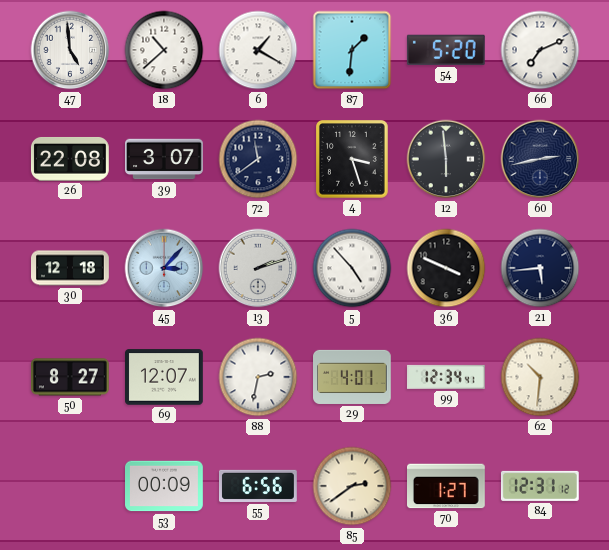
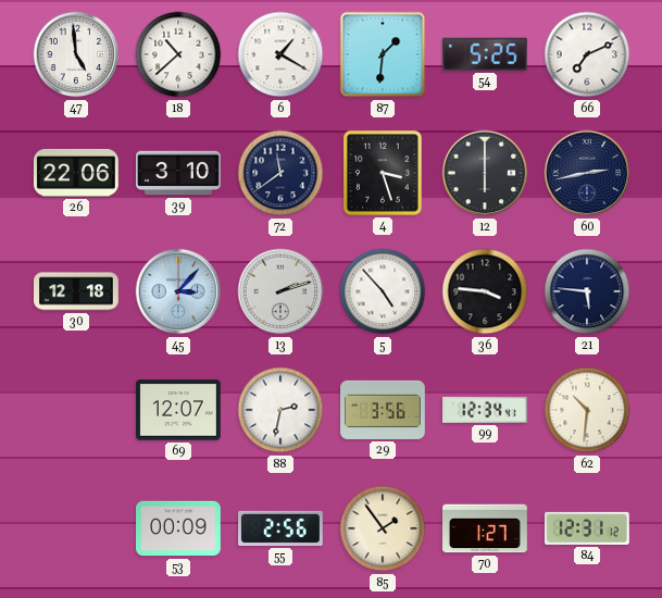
54: 5:20 -> 5:25 (485, 54)
26: 22:08 -> 22:06 (76, 173)
39: 3:07 -> 3:10 (179, 173)
12: 5:59 -> 6:00 (485, 173)
36: 3:49 -> 3:46 (485, 291)
21: 5:44 -> 5:46 (587, 291)
50: 8:27 -> none (70, 377)
29: 4:01 -> 3:56 (384, 410)
55: 6:56 -> 2:56 (282, 528)
85: 2:39 -> 1:54 (383, 528)
